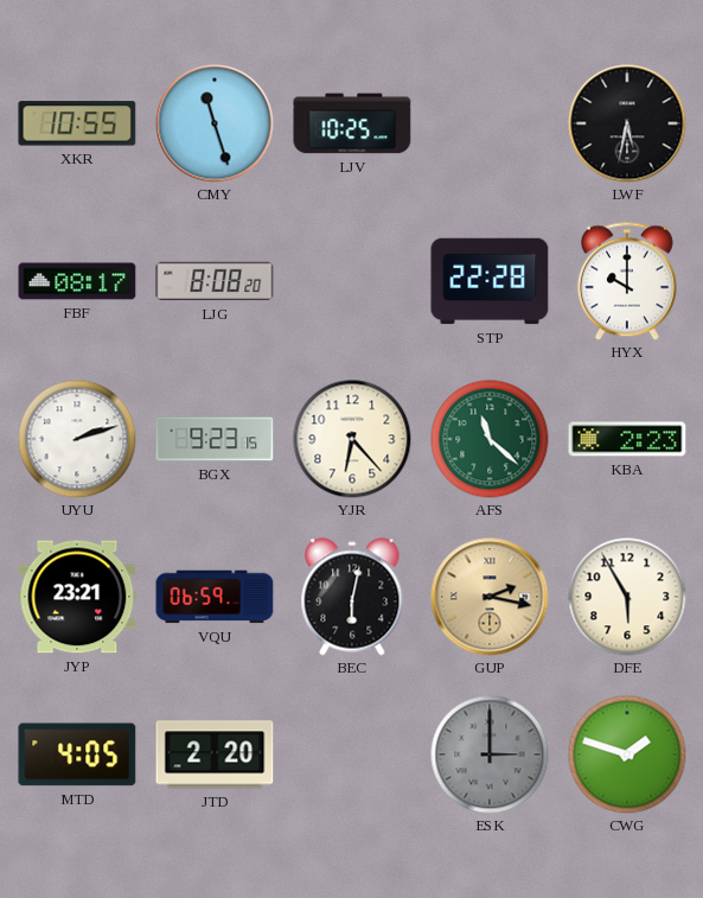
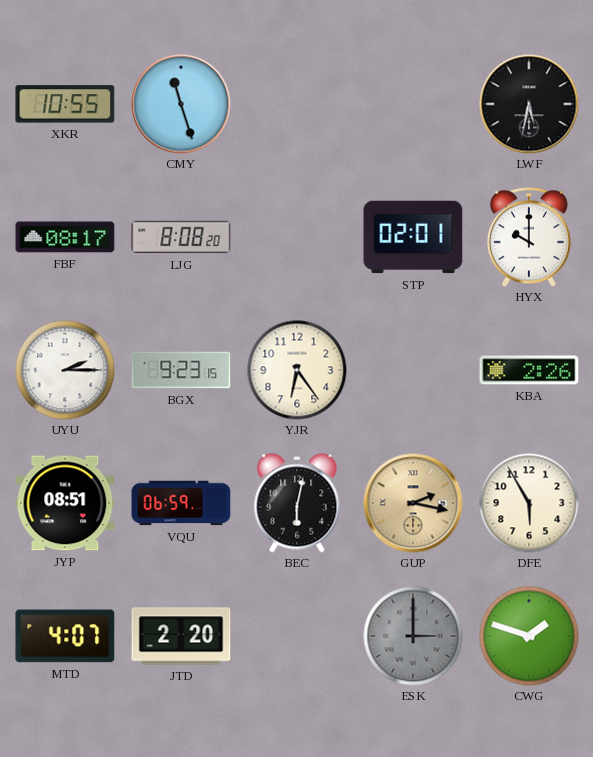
LJV: 10:25 -> none (352, 123)
STP: 22:28 -> 02:01 (413, 237)
UYU: 2:12 -> 2:15 (65, 370)
YJR: 6:23 -> 6:24 (297, 370)
AFS: 11:22 -> none (490, 439)
KBA: 2:23 -> 2:26 (529, 370)
JYP: 23:21 -> 08:51 (65, 503)
MTD: 4:05 -> 4:07 (65, 636)
